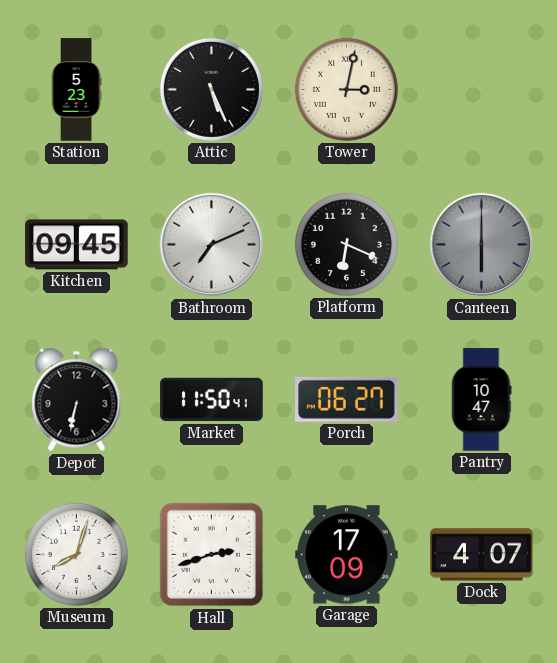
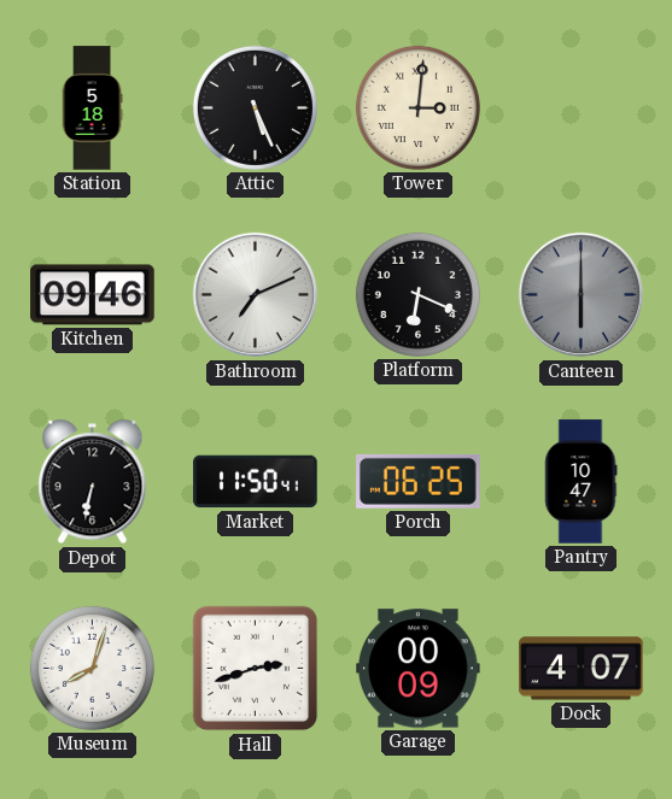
Station: 5:23 -> 5:18 (92, 108)
Tower: 3:02 -> 3:01 (417, 107)
Kitchen: 09:45 -> 09:46 (93, 295)
Porch: 06:27 -> 06:25 (419, 481)
Garage: 17:09 -> 00:09 (419, 669)
